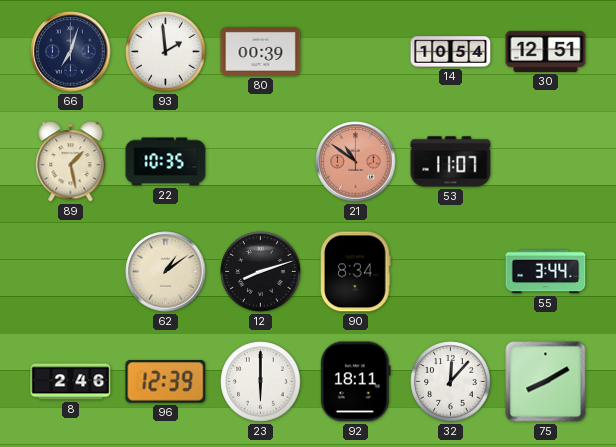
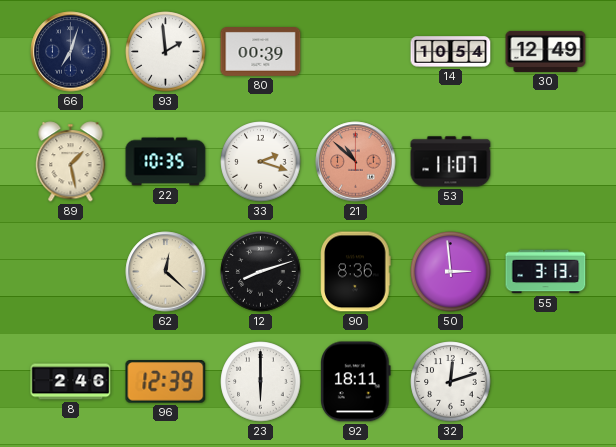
30: 12:51 -> 12:49 (546, 51)
33: none -> 2:18 (261, 162)
21: 10:51 -> 10:52 (356, 162)
62: 1:09 -> 12:22 (166, 272)
90: 8:34 -> 8:36 (356, 272)
50: none -> 2:59 (451, 272)
55: 3:44 -> 3:13 (546, 272)
32: 12:07 -> 12:12 (451, 382)
75: 8:10 -> none (546, 382)
